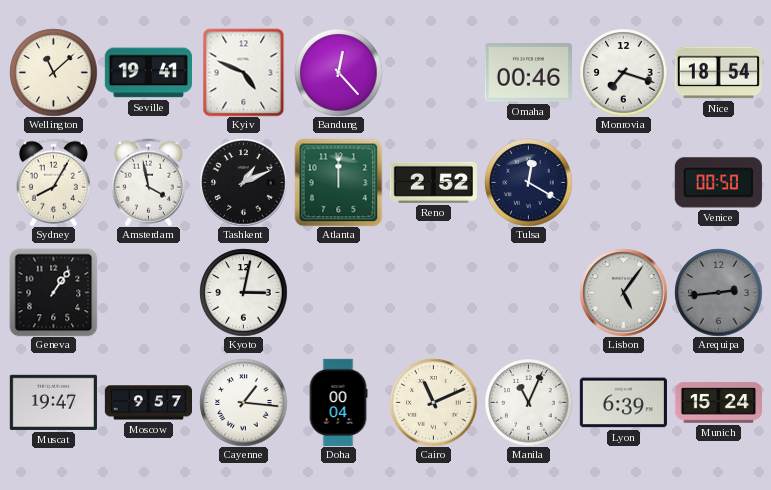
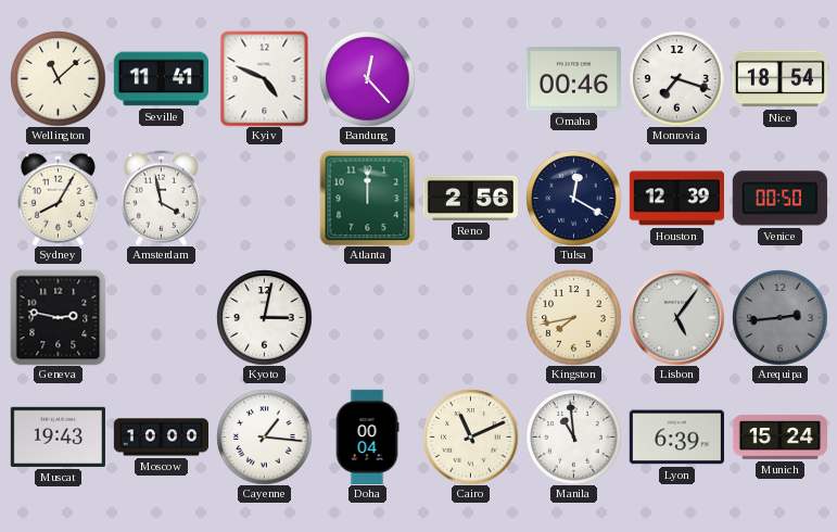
Seville: 19:41 -> 11:41 (161, 79)
Tashkent: 1:11 -> none (243, 182)
Reno: 2:52 -> 2:56 (470, 198)
Houston: none -> 12:39 (676, 199)
Geneva: 1:06 -> 2:47 (58, 317)
Kingston: none -> 7:43 (573, 317)
Muscat: 19:47 -> 19:43 (58, 436)
Moscow: 9:57 -> 10:00 (161, 438)
Manila: 11:04 -> 10:59 (573, 436)
